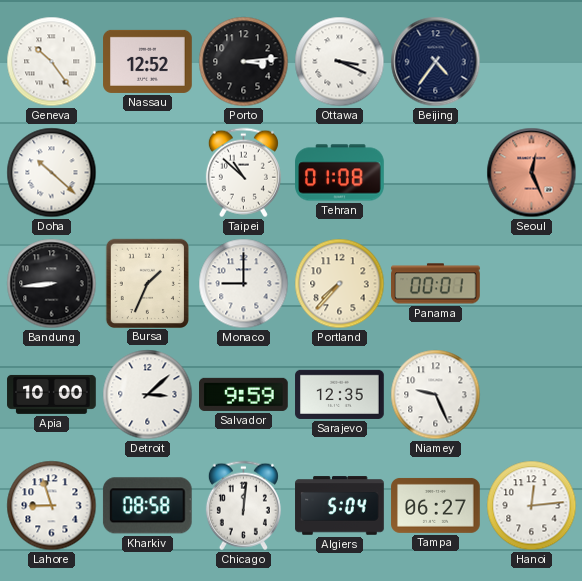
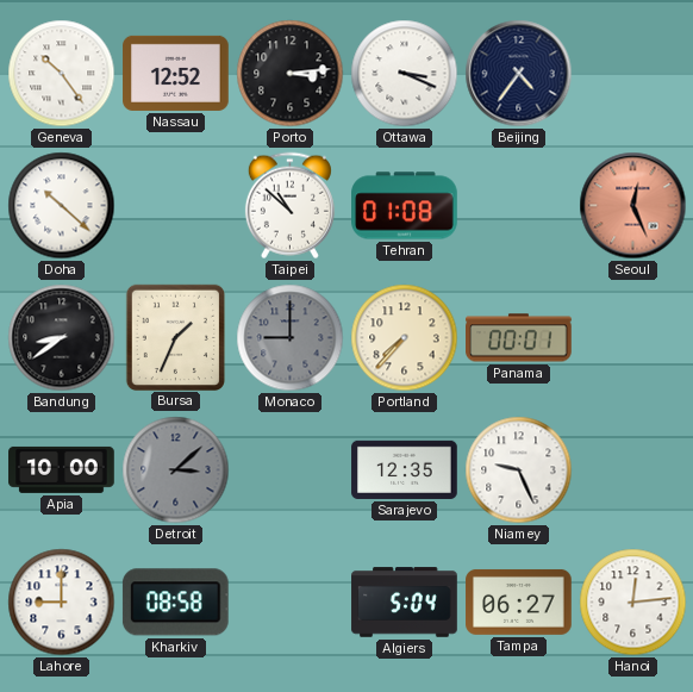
Bandung: 8:44 -> 8:39 (62, 338)
Monaco dial: white -> grey (291, 338)
Detroit dial: white -> grey (176, 470)
Salvador: 9:59 -> none (244, 394)
Lahore: 8:57 -> 9:00 (62, 603)
Chicago: 12:01 -> none (243, 506)
